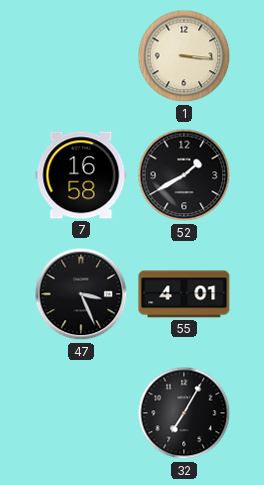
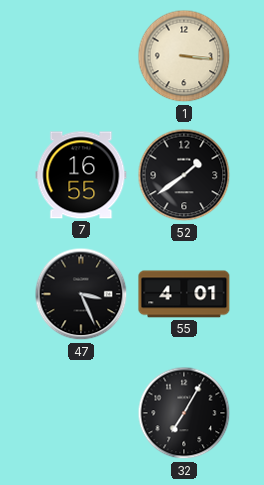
7: 16:58 -> 16:55 (81, 175)
52: 1:40 -> 1:39 (184, 175)
